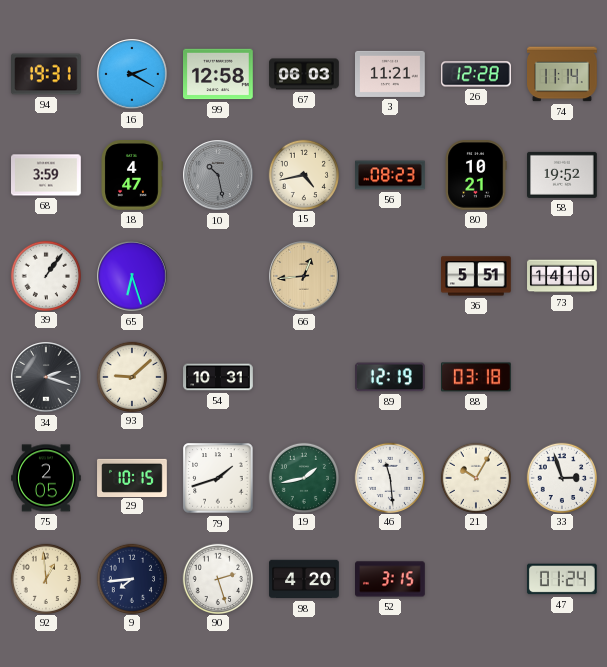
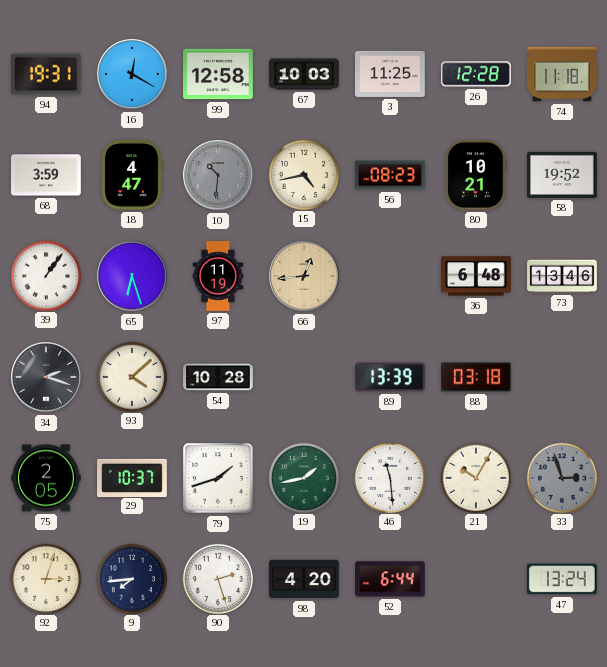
16: 2:20 -> 12:20 (132, 74)
67: 06:03 -> 10:03 (304, 74)
3: 11:21 -> 11:25 (391, 74)
74: 11:14 -> 11:18 (563, 74)
10: 10:28 -> 10:31 (218, 175)
97: none -> 11:19 (218, 276)
36: 5:51 -> 6:48 (477, 276)
73: 14:10 -> 13:46 (562, 276)
93: 9:08 -> 4:08 (131, 376)
54: 10:31 -> 10:28 (218, 377)
89: 12:19 -> 13:39 (390, 377)
29: 10:15 -> 10:37 (132, 477)
33 dial: white -> grey (561, 477)
92: 12:59 -> 3:03 (45, 578)
52: 3:15 -> 6:44 (391, 579)
47: 01:24 -> 13:24 (562, 579)
